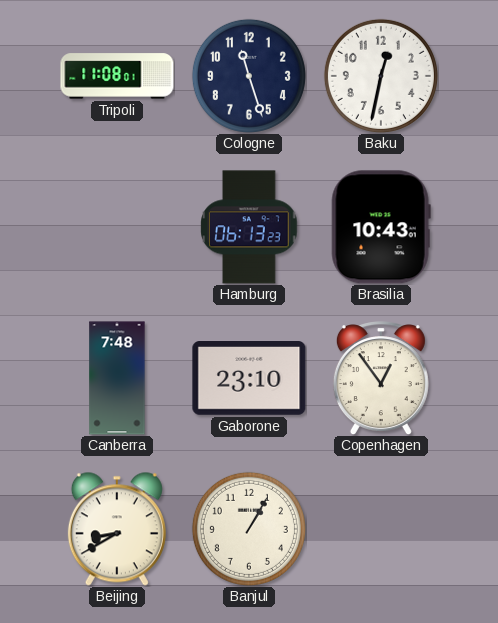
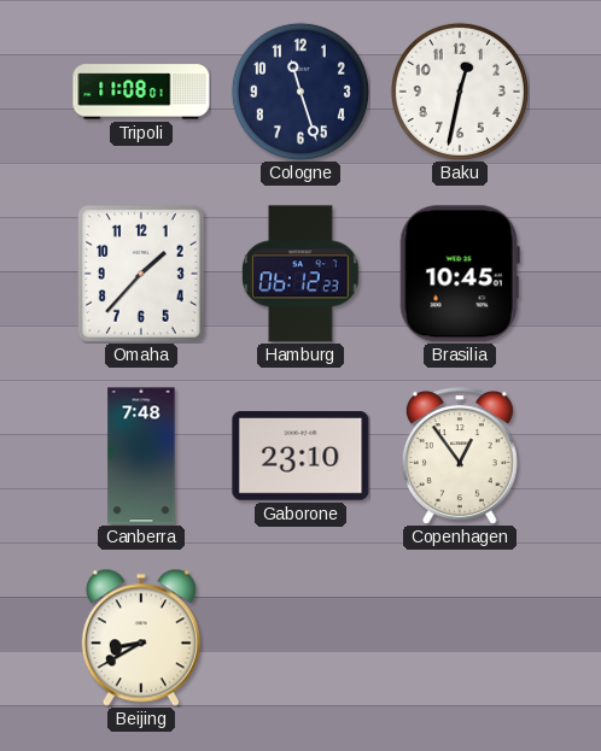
Omaha: none -> 1:37 (141, 274)
Hamburg: 06:13 -> 06:12 (300, 274)
Brasilia: 10:43 -> 10:45 (460, 274)
Banjul: 1:05 -> none (249, 529)
